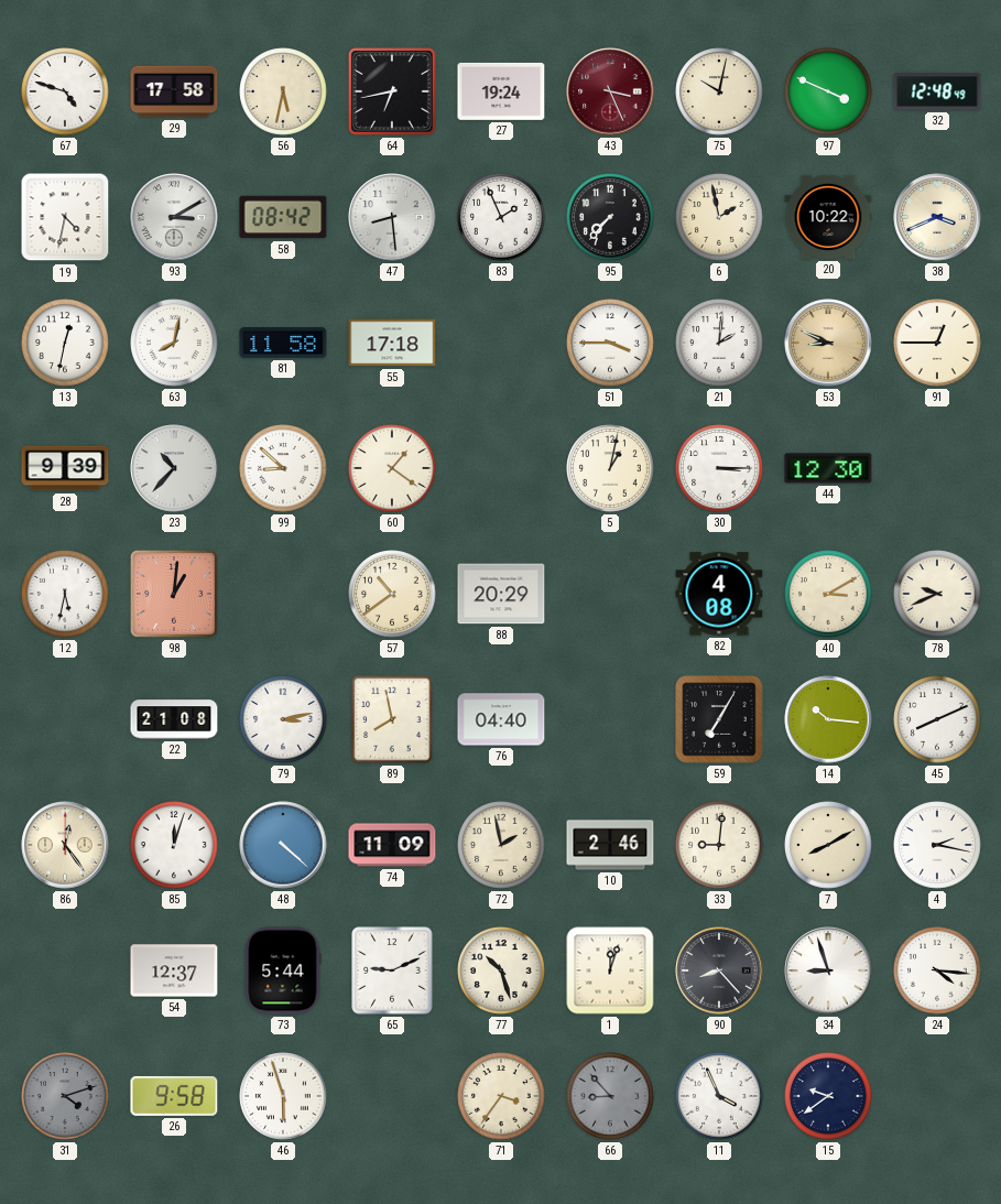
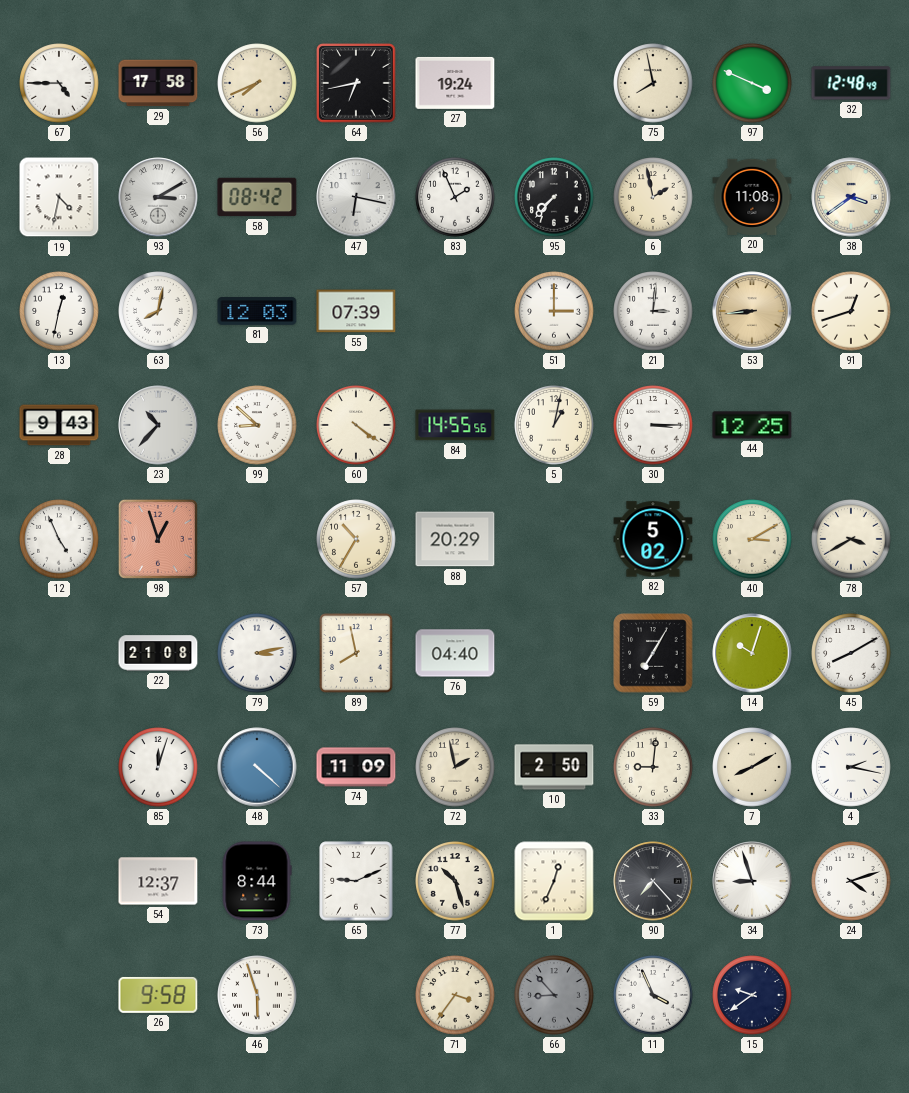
67: 4:48 -> 4:45 (59, 83)
56: 5:32 -> 7:41 (257, 83)
43: 3:26 -> none (610, 91)
75: 10:02 -> 7:58 (653, 83)
47: 8:29 -> 6:17 (356, 197)
20: 10:22 -> 11:08 (752, 197)
38: 3:41 -> 3:39 (851, 197)
81: 11:58 -> 12:03 (257, 311)
55: 17:18 -> 07:39 (356, 311)
51: 3:45 -> 3:00 (554, 311)
21: 2:01 -> 3:01 (653, 311)
53: 8:49 -> 8:44 (752, 311)
91: 12:45 -> 12:42 (851, 311)
28: 9:39 -> 9:43 (59, 425)
60: 1:21 -> 4:21 (356, 425)
84: none -> 14:55 (455, 425)
44: 12:30 -> 12:25 (752, 425)
12: 5:32 -> 4:56 (59, 539)
98: 1:01 -> 12:57 (158, 539)
57: 10:39 -> 10:35 (356, 539)
82: 4:08 -> 5:02 (653, 539)
78: 9:41 -> 3:40 (851, 539)
14: 10:16 -> 10:03 (752, 653)
45: 8:11 -> 8:10 (851, 653)
86: 12:24 -> none (65, 845)
10: 2:46 -> 2:50 (554, 767)
73: 5:44 -> 8:44 (257, 881)
1: 12:03 -> 12:34 (554, 881)
90: 8:23 -> 7:23 (653, 881)
24: 4:16 -> 4:12 (851, 881)
31: 4:12 -> none (65, 1096)
